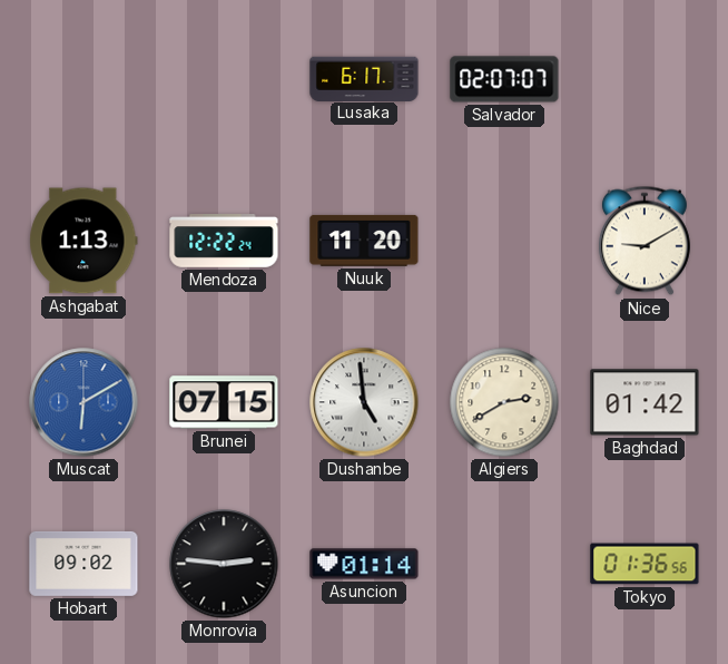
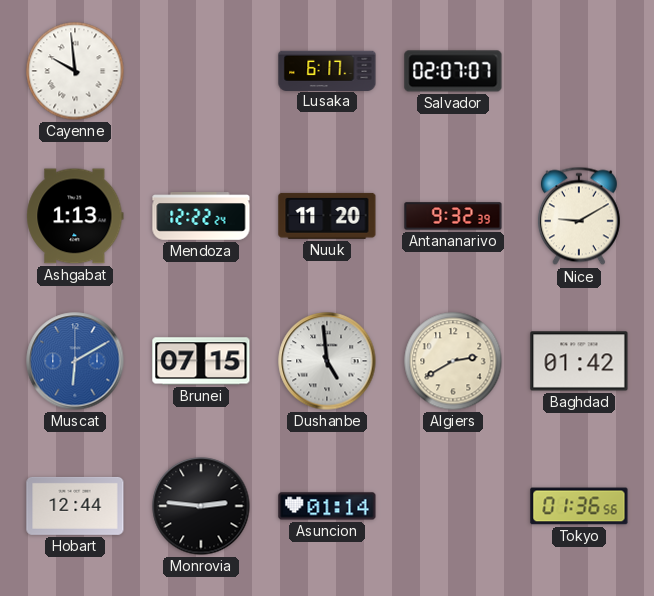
Cayenne: none -> 9:59 (75, 71)
Antananarivo: none -> 9:32 (453, 216)
Hobart: 09:02 -> 12:44 (75, 506)
